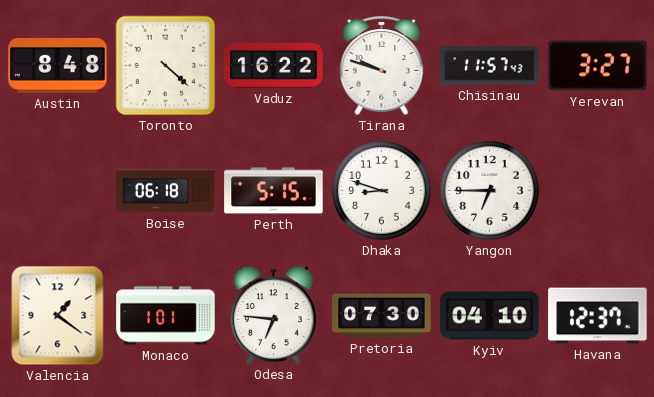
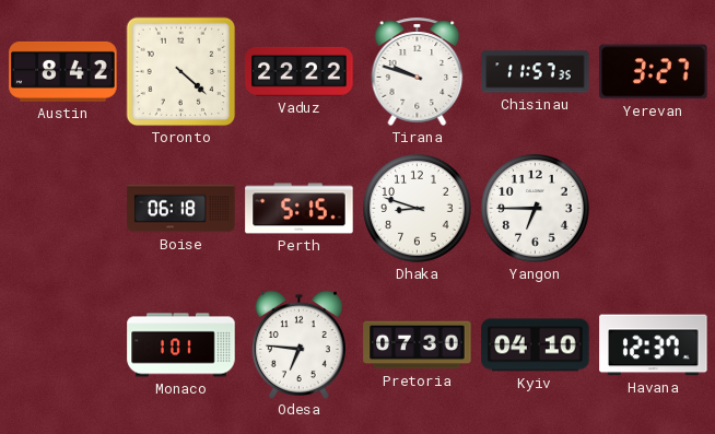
Austin: 8:48 -> 8:42 (63, 71)
Vaduz: 16:22 -> 22:22 (300, 71)
Chisinau: 11:57:43 -> 11:57:35 (536, 72)
Valencia: 1:21 -> none (58, 316)
